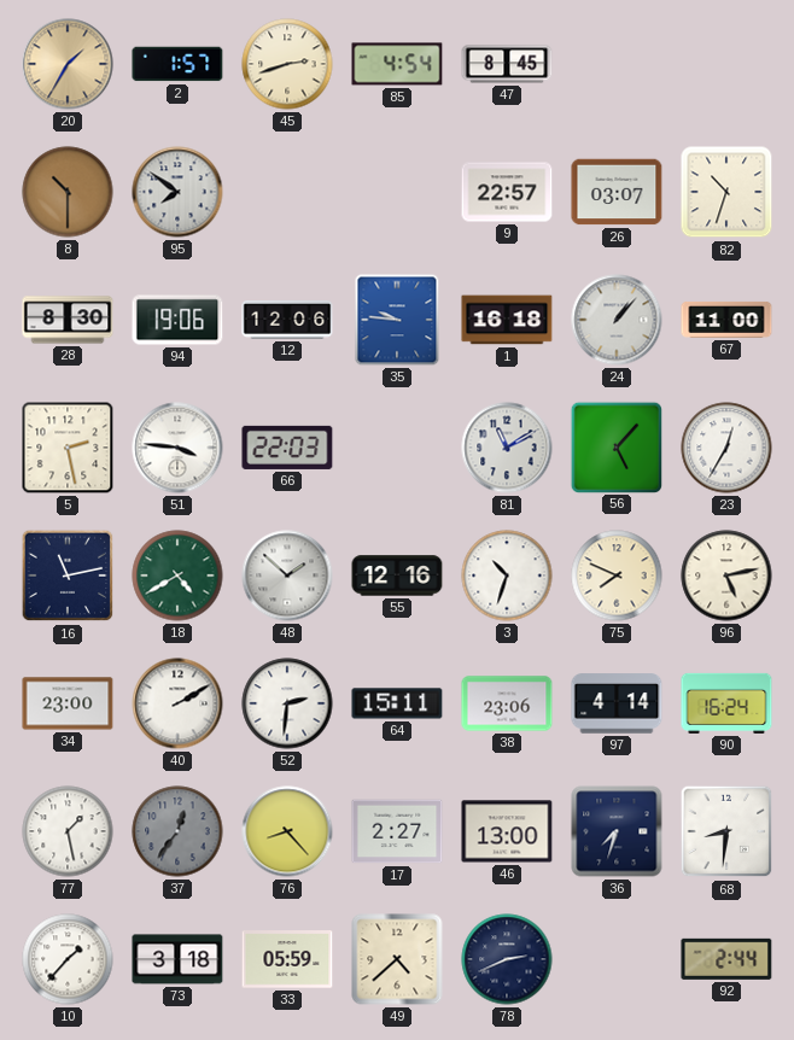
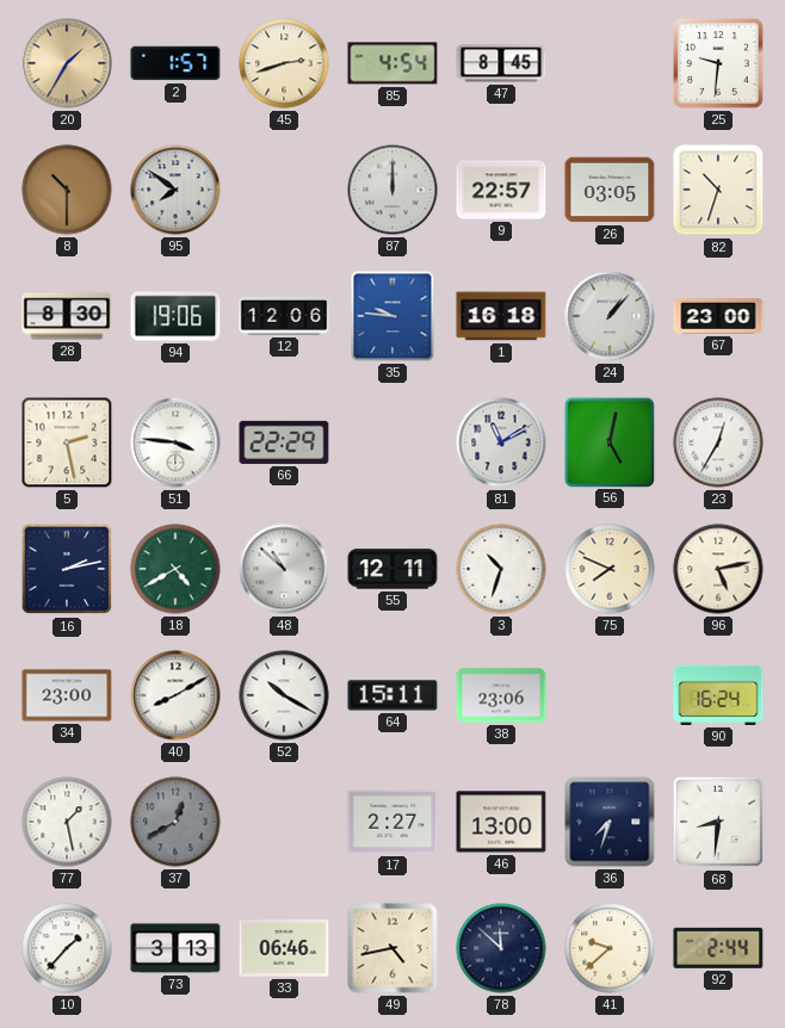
25: none -> 9:31 (719, 64)
87: none -> 12:00 (392, 190)
26: 03:07 -> 03:05 (610, 190)
67: 11:00 -> 23:00 (718, 316)
66: 22:03 -> 22:29 (284, 442)
56: 5:07 -> 5:02 (608, 441)
16: 11:13 -> 2:13 (67, 569)
48: 1:52 -> 10:52 (284, 569)
55: 12:16 -> 12:11 (392, 569)
40: 2:10 -> 8:10 (175, 695)
52: 2:31 -> 10:20 (284, 695)
97: 4:14 -> none (617, 703)
37: 12:36 -> 12:40 (175, 822)
76: 8:23 -> none (287, 831)
73: 3:18 -> 3:13 (175, 948)
33: 05:59 -> 06:46 (284, 948)
49: 4:38 -> 4:43 (392, 948)
78: 2:41 -> 11:52 (501, 948)
41: none -> 9:38 (610, 948)
